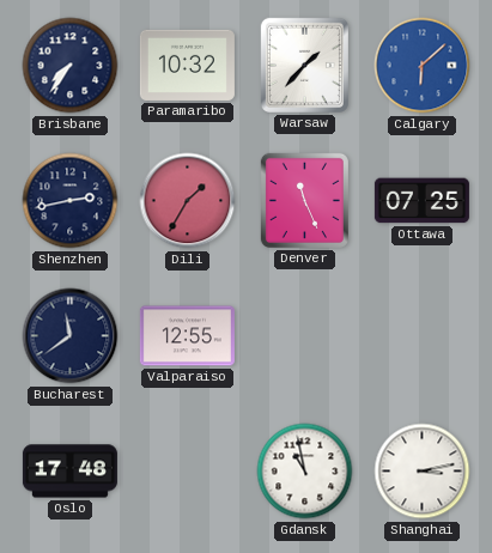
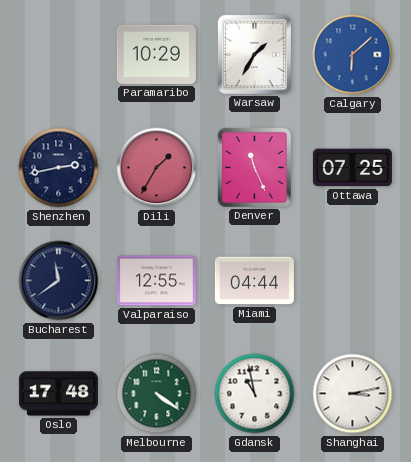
Brisbane: 7:36 -> none (71, 66)
Paramaribo: 10:32 -> 10:29 (156, 54)
Warsaw: 1:37 -> 1:35 (254, 54)
Miami: none -> 04:44 (254, 281)
Melbourne: none -> 4:21 (157, 394)
